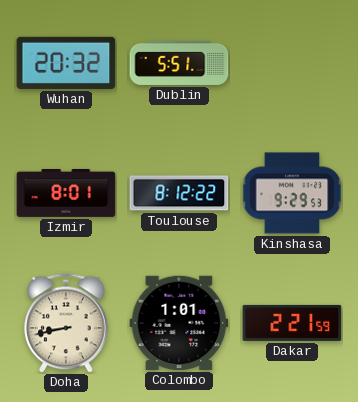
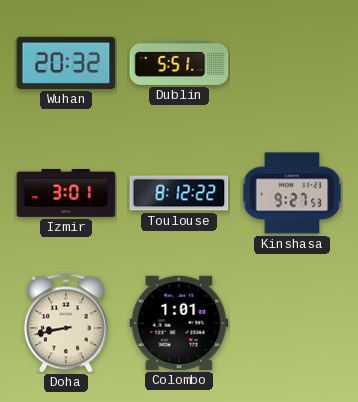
Izmir: 8:01 -> 3:01 (66, 193)
Kinshasa: 9:29 -> 9:27 (292, 193)
Dakar: 2:21 -> none (292, 323)
